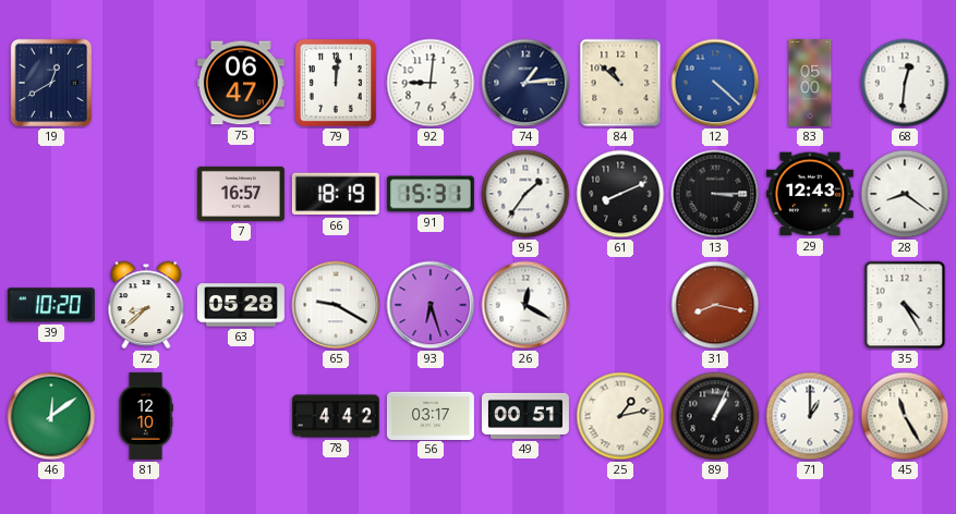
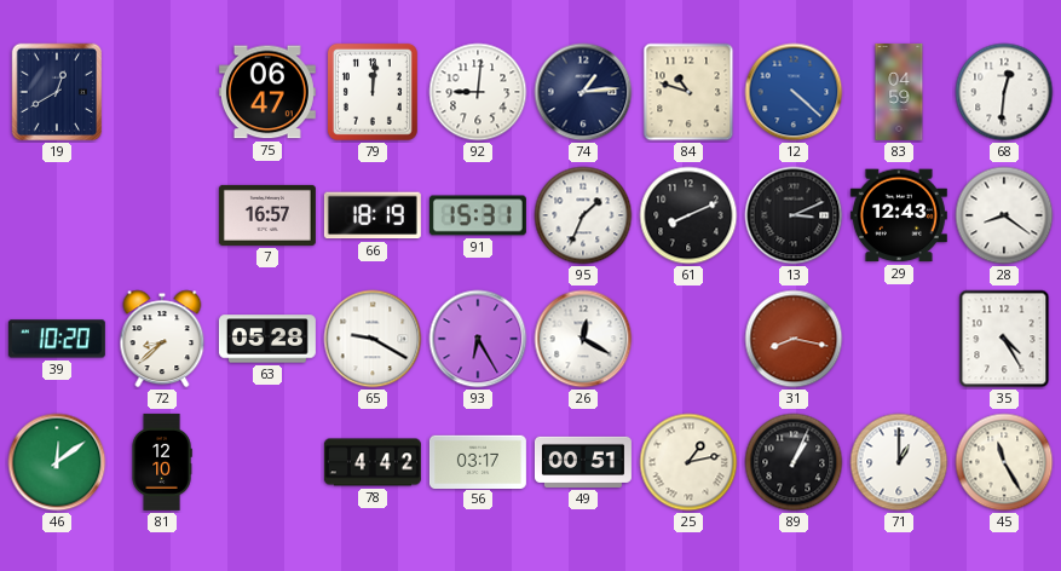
84: 10:52 -> 10:48 (688, 92)
83: 05:00 -> 04:59 (899, 92)
95: 1:36 -> 1:34 (583, 215)
13: 3:15 -> 3:11 (794, 215)
93: 6:27 -> 6:25 (478, 339)
